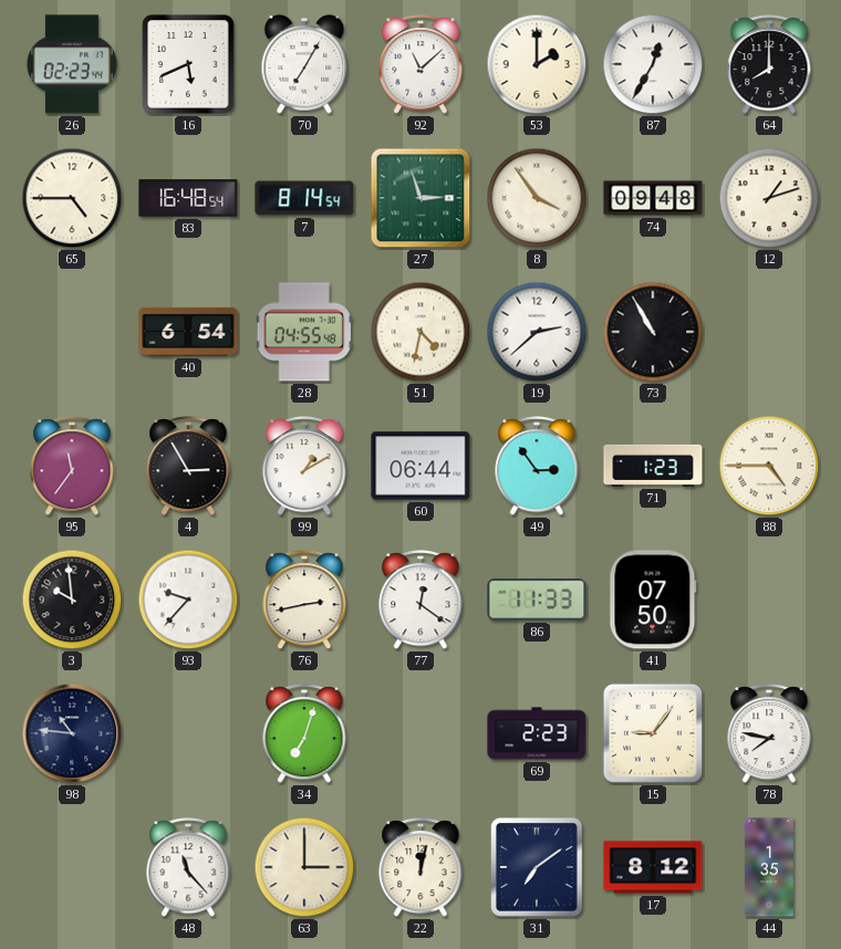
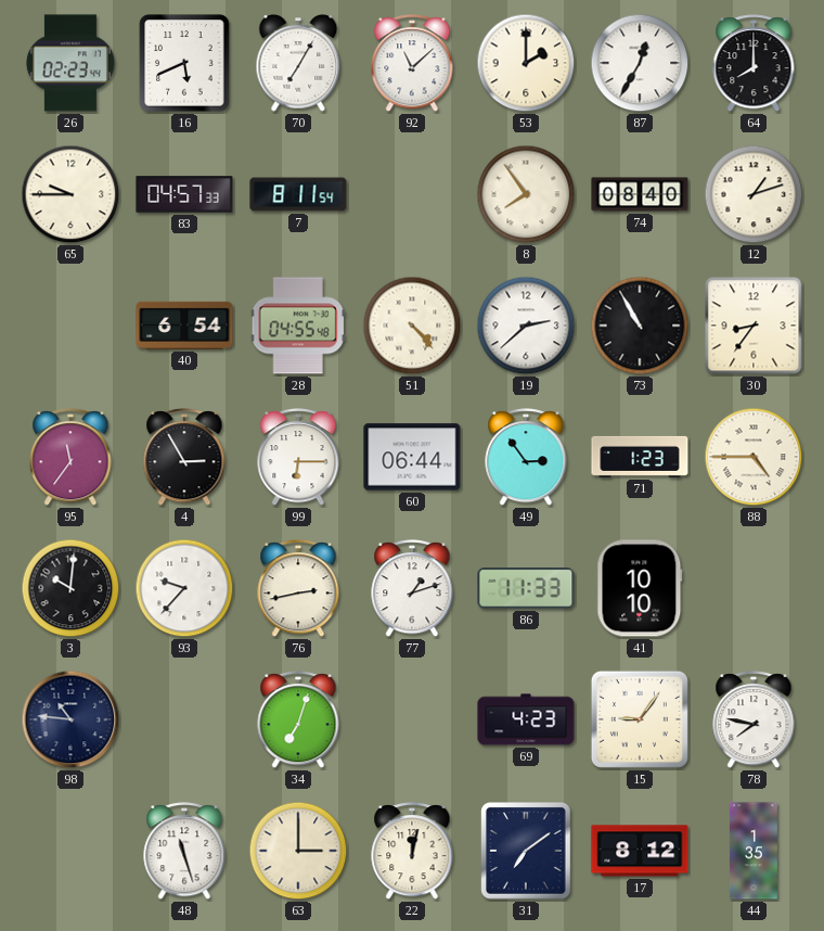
65: 4:45 -> 9:45 (70, 194)
83: 16:48 -> 04:57 (184, 194)
7: 8:14 -> 8:11 (298, 194)
27: 2:57 -> none (420, 198)
8: 3:54 -> 7:54 (526, 194)
74: 09:48 -> 08:40 (640, 194)
51: 4:32 -> 4:23 (412, 326)
30: none -> 8:36 (754, 326)
99: 1:10 -> 6:15 (298, 458)
3: 9:59 -> 10:01 (70, 588)
77: 12:21 -> 1:12 (412, 589)
41: 07:50 -> 10:10 (640, 588)
69: 2:23 -> 4:23 (526, 719)
48: 11:23 -> 11:27 (184, 852)
